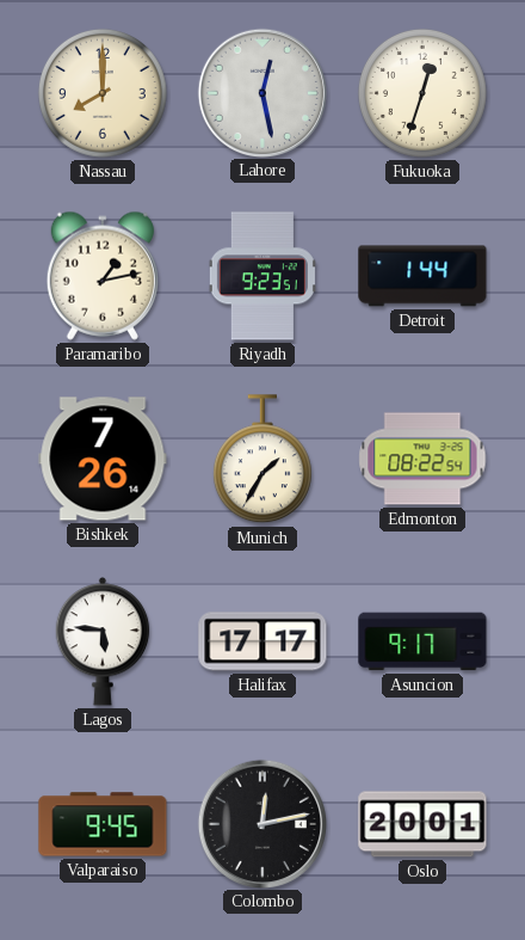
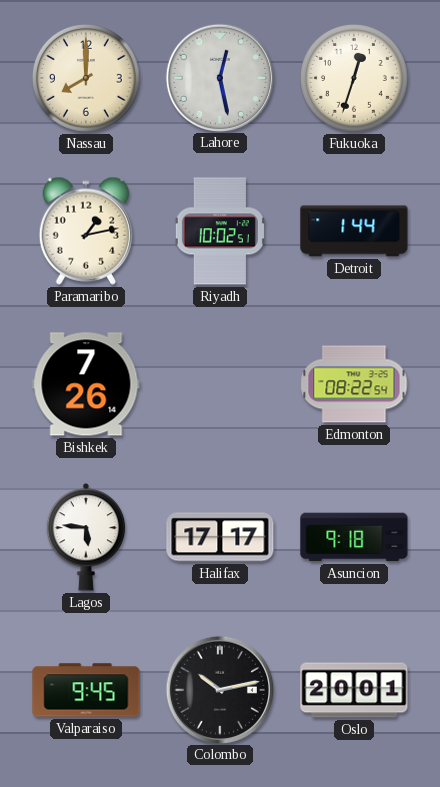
Riyadh: 9:23 -> 10:02 (220, 231)
Munich: 1:35 -> none (262, 460)
Asuncion: 9:17 -> 9:18 (354, 537)
Colombo: 12:13 -> 10:13 (219, 689)
